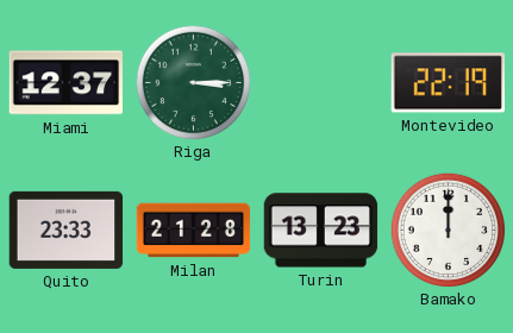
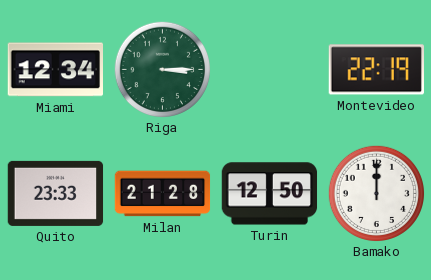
Miami: 12:37 -> 12:34 (55, 70)
Turin: 13:23 -> 12:50 (270, 194)
